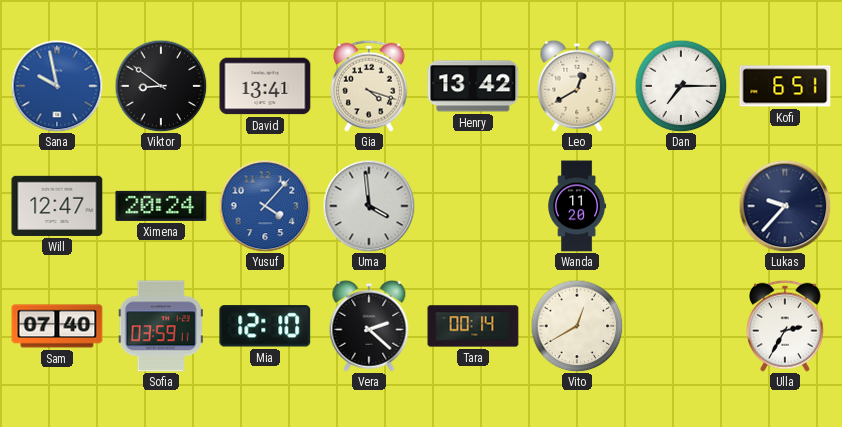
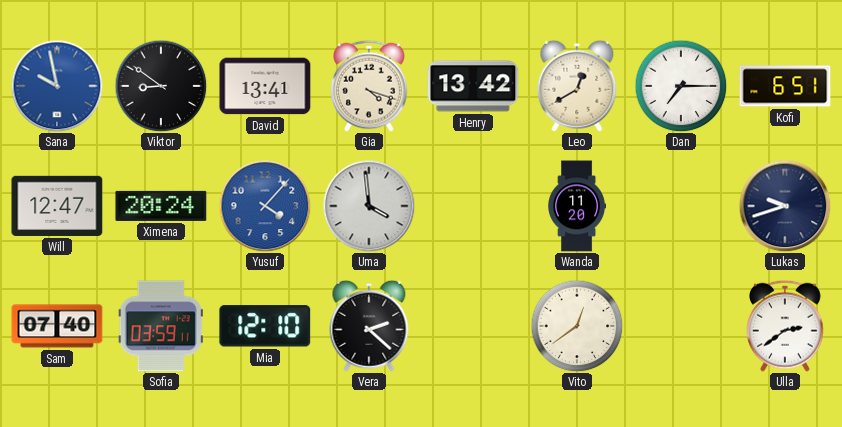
Lukas: 9:37 -> 9:42 (785, 206)
Tara: 00:14 -> none (473, 326)
Vito: 12:40 -> 12:39 (577, 326)
Ulla: 2:35 -> 2:39 (786, 326)
